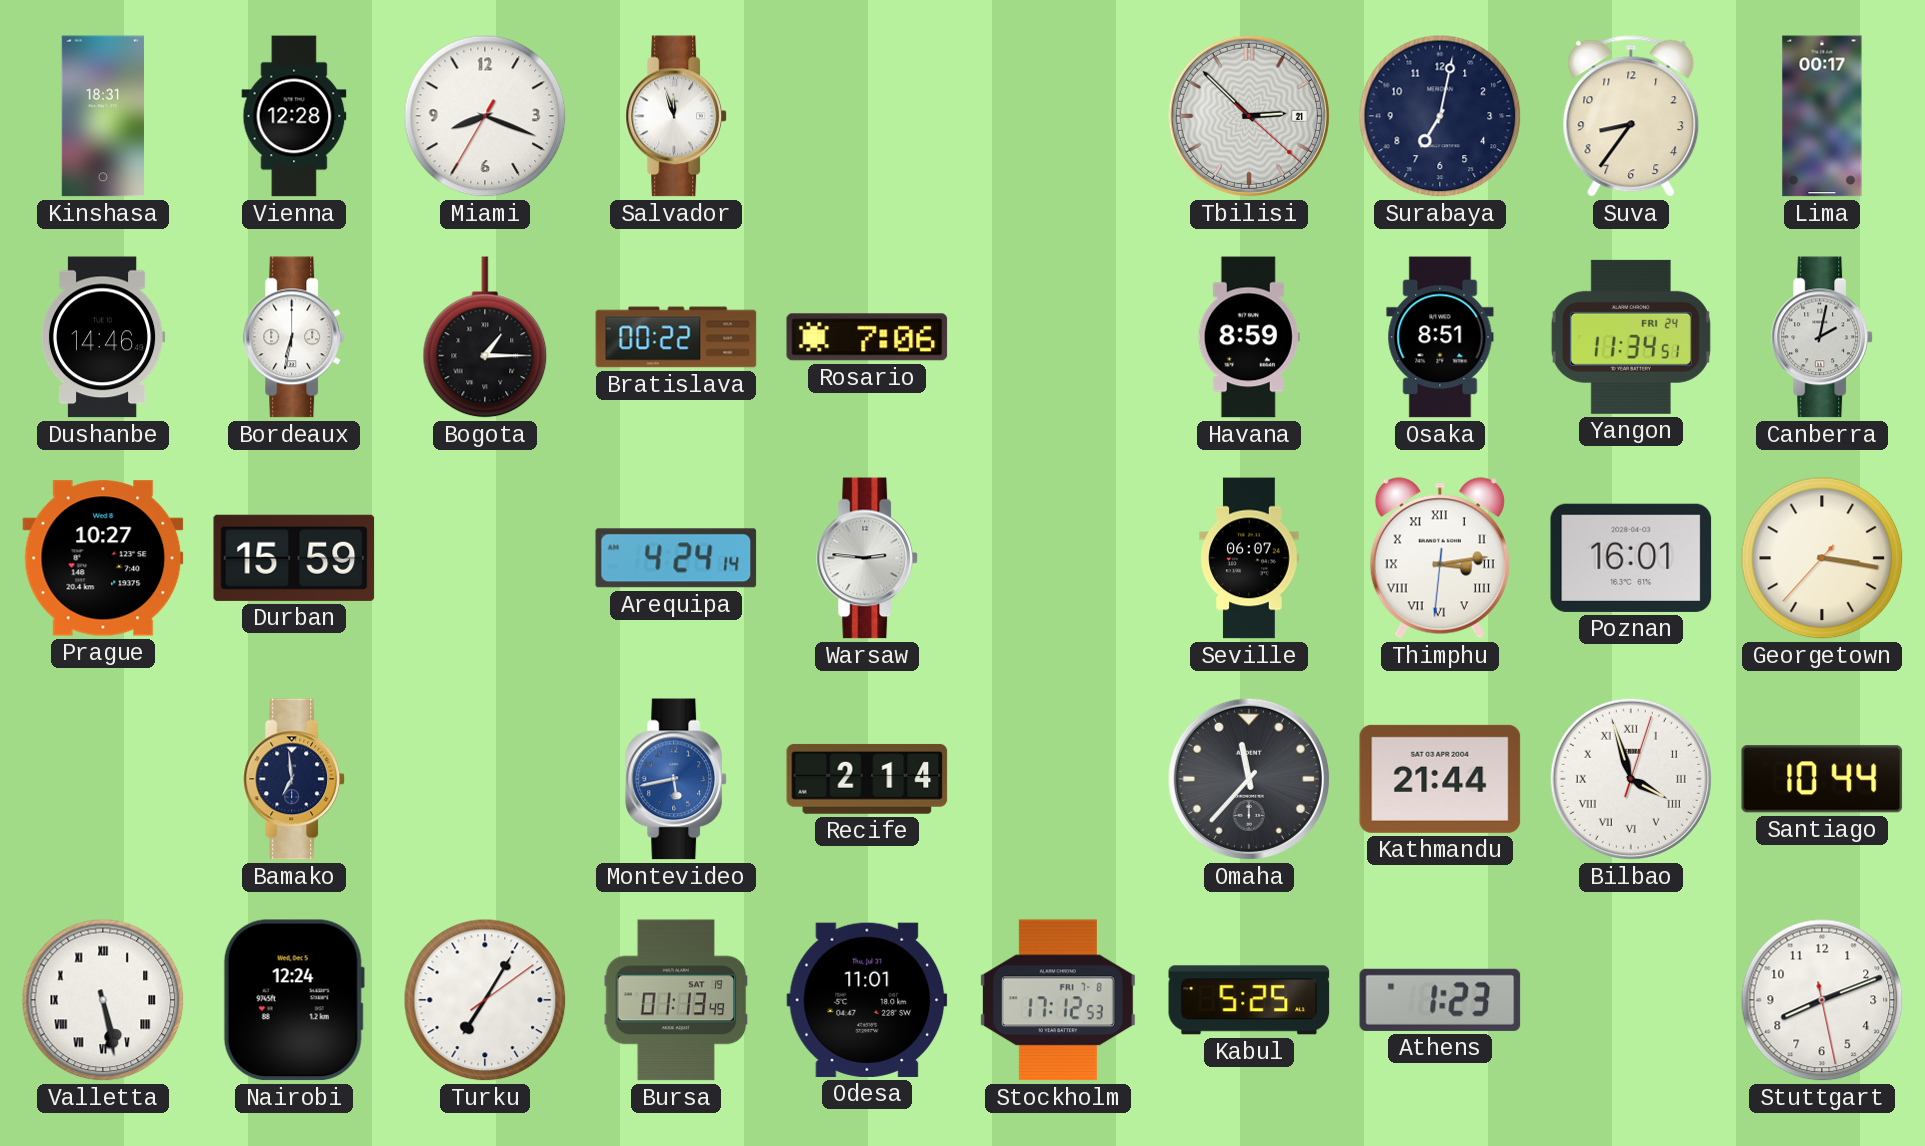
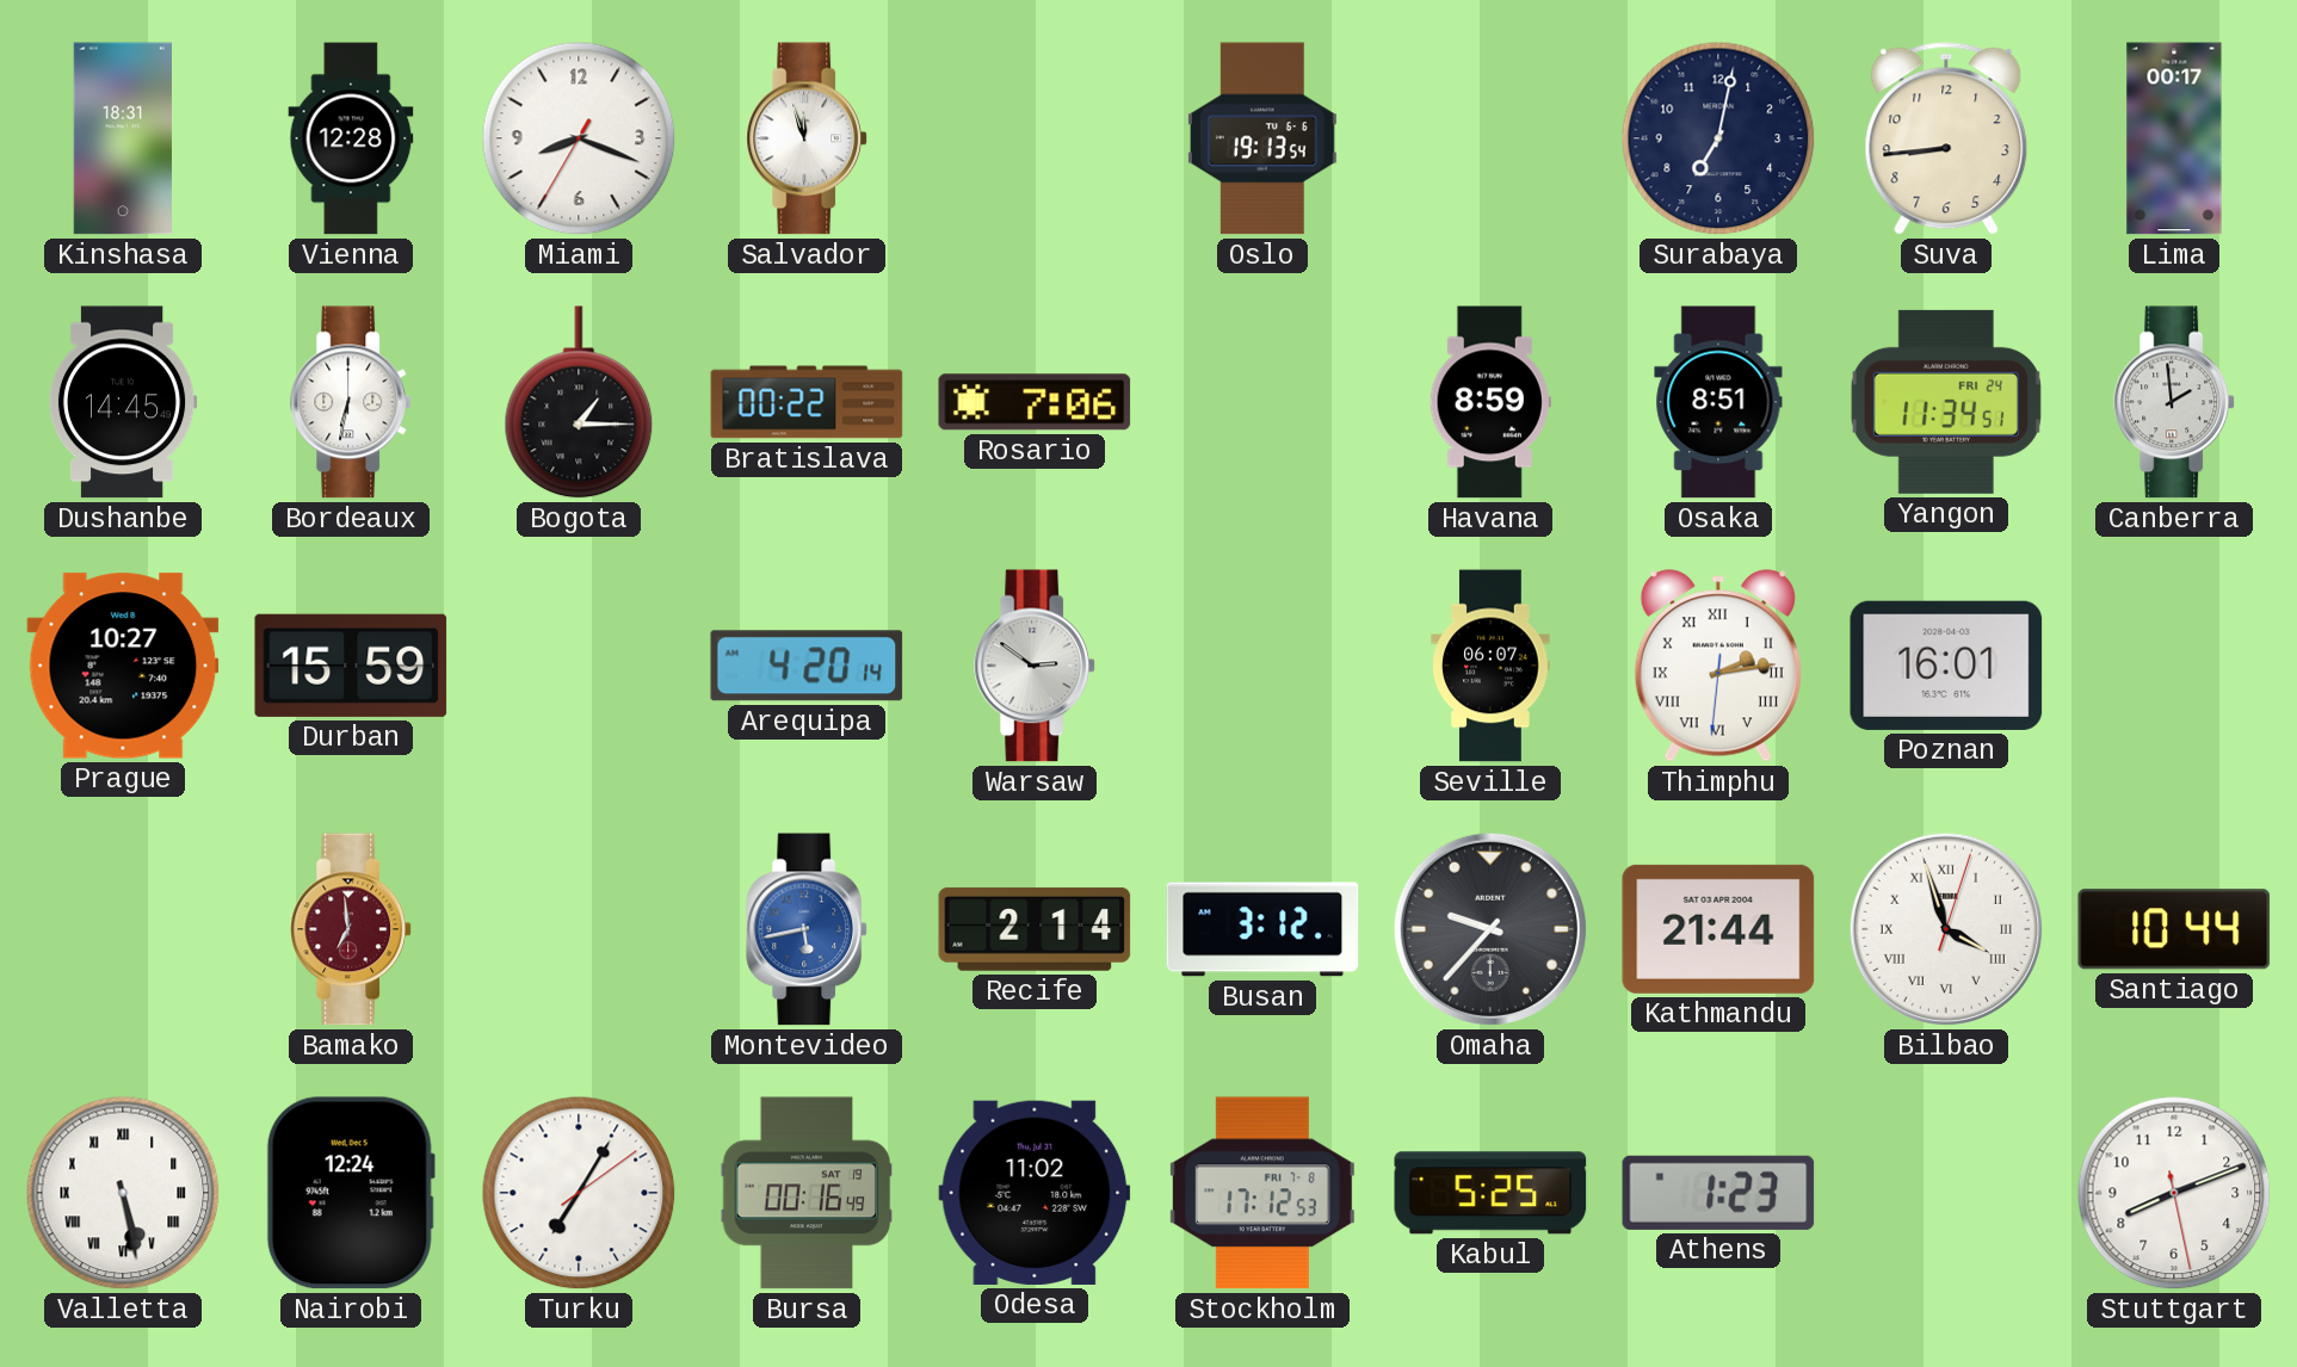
Oslo: none -> 19:13 (1262, 138)
Tbilisi: 2:52 -> none (1249, 116)
Suva: 8:36 -> 8:44 (1946, 138)
Dushanbe: 14:46 -> 14:45 (123, 402)
Canberra: 2:02 -> 1:59 (2174, 402)
Arequipa: 4:24 -> 4:20 (807, 666)
Warsaw: 2:46 -> 2:51 (1035, 666)
Thimphu: 3:13 -> 2:13 (1718, 666)
Georgetown: 3:16 -> none (1822, 558)
Bamako dial: navy -> burgundy (351, 929)
Busan: none -> 3:12 (1262, 929)
Omaha: 11:37 -> 9:37 (1490, 929)
Bursa: 01:13 -> 00:16 (807, 1193)
Odesa: 11:01 -> 11:02 (1035, 1193)
